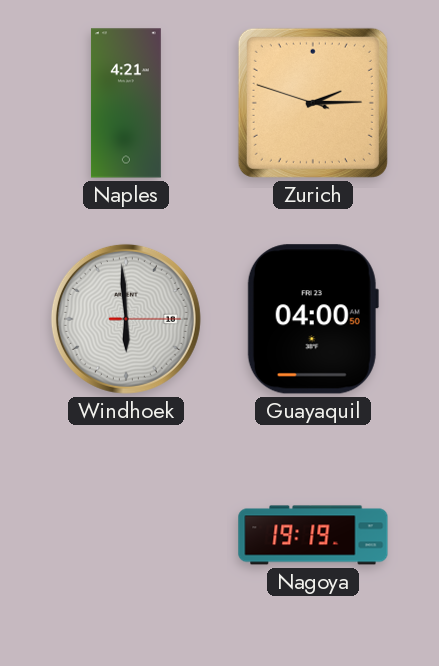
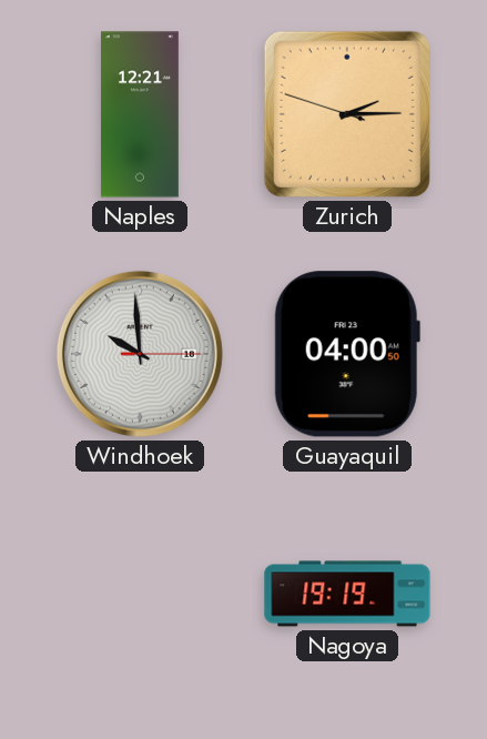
Naples: 4:21 -> 12:21 (140, 114)
Windhoek: 5:59 -> 9:59 (140, 354)
